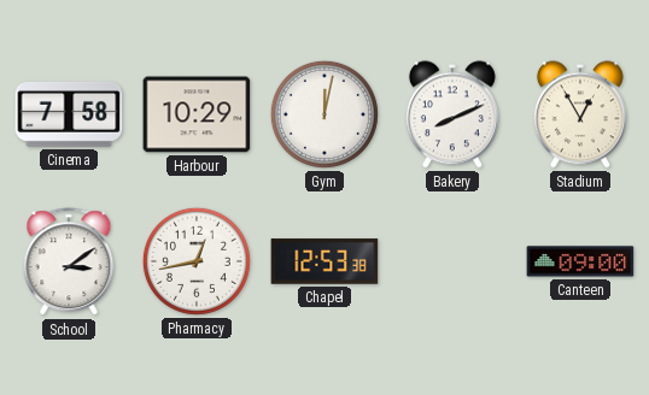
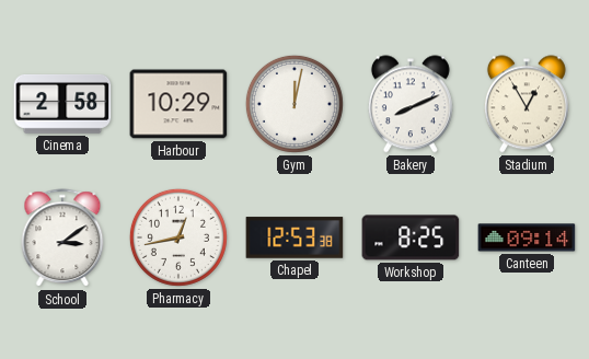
Cinema: 7:58 -> 2:58 (62, 104)
Workshop: none -> 8:25 (411, 238)
Canteen: 09:00 -> 09:14 (527, 238)
